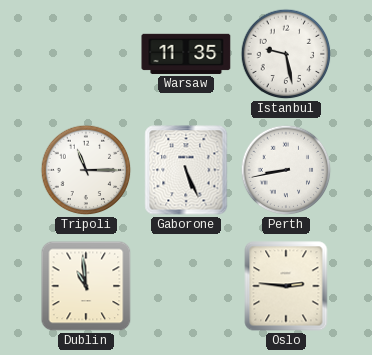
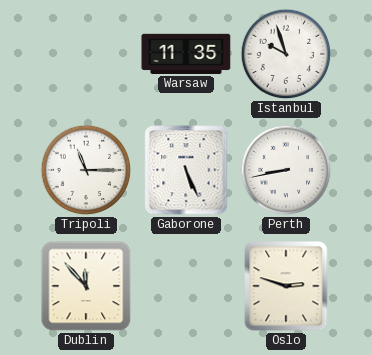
Istanbul: 9:28 -> 9:57 (286, 54)
Dublin: 10:59 -> 11:53 (86, 286)
Oslo: 2:46 -> 2:48 (286, 286)
